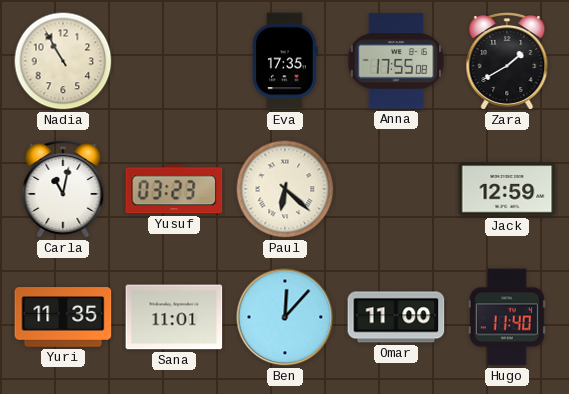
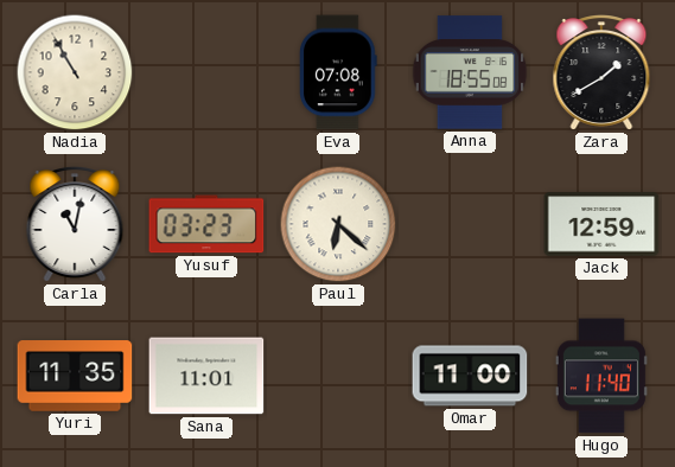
Eva: 17:35 -> 07:08 (339, 72)
Anna: 17:55 -> 18:55 (470, 72)
Ben: 12:07 -> none (285, 317)
